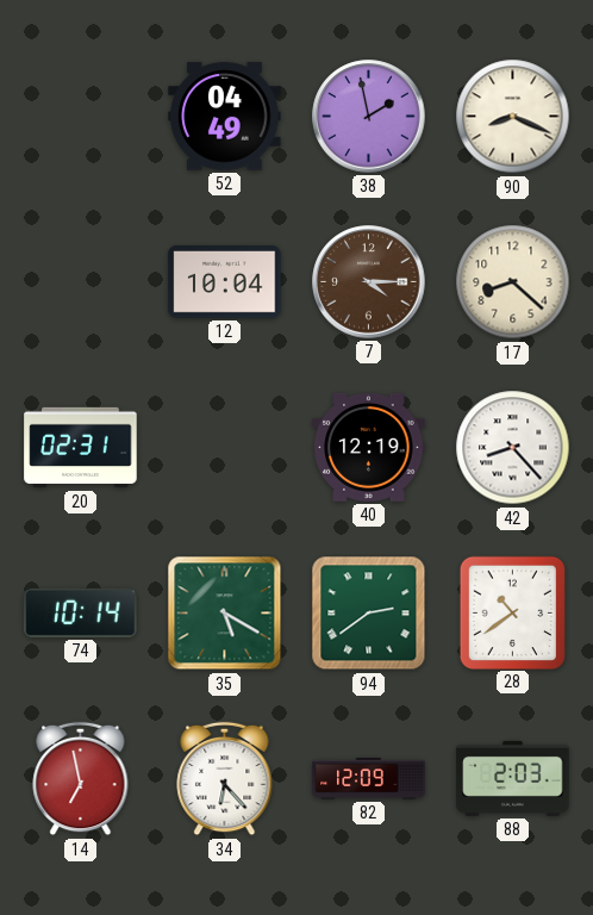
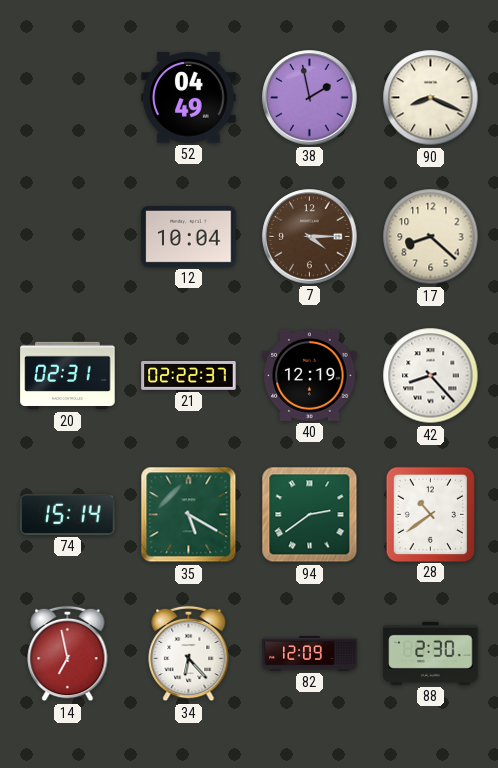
21: none -> 02:22 (189, 376)
74: 10:14 -> 15:14 (68, 514)
88: 2:03 -> 2:30 (431, 653)
